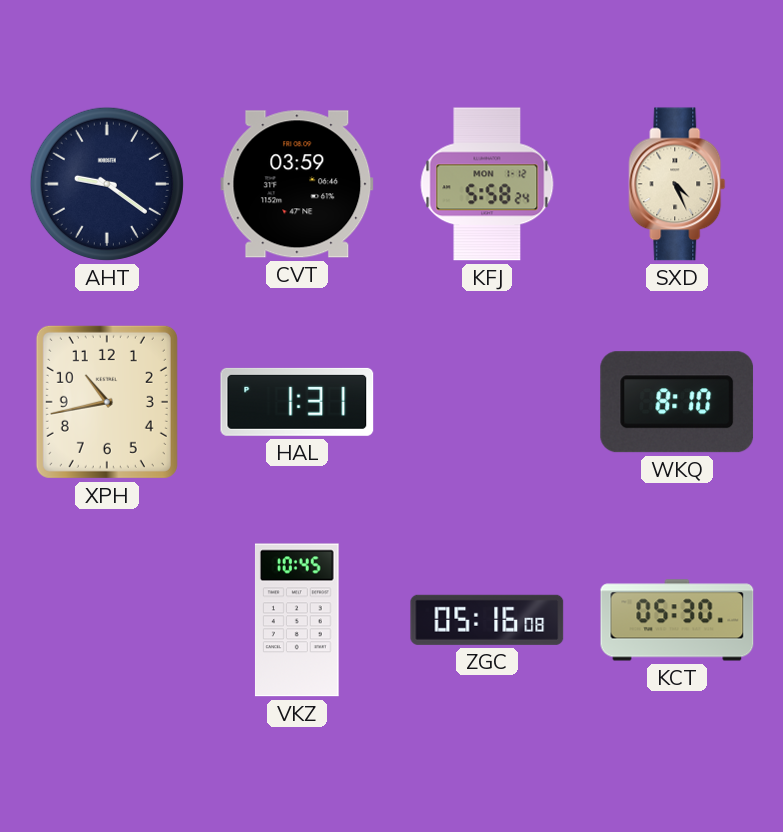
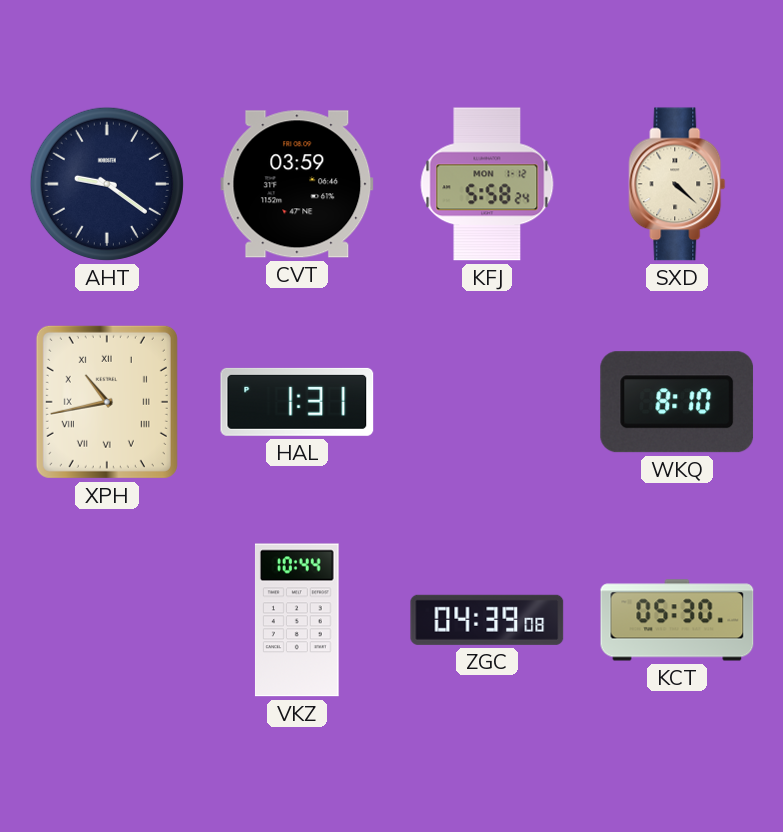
SXD: 4:26 -> 4:22 (677, 184)
XPH numerals: Arabic -> Roman (107, 402)
VKZ: 10:45 -> 10:44 (297, 620)
ZGC: 05:16 -> 04:39 (487, 620)
